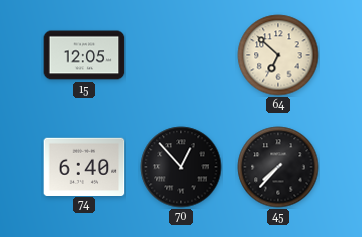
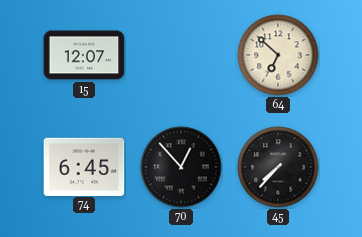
15: 12:05 -> 12:07 (84, 55)
74: 6:40 -> 6:45 (84, 166)
